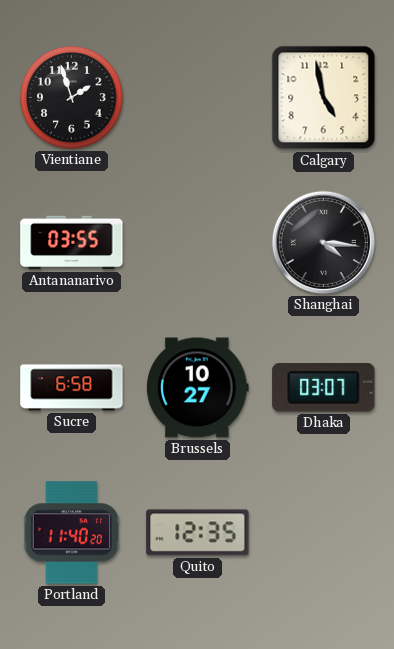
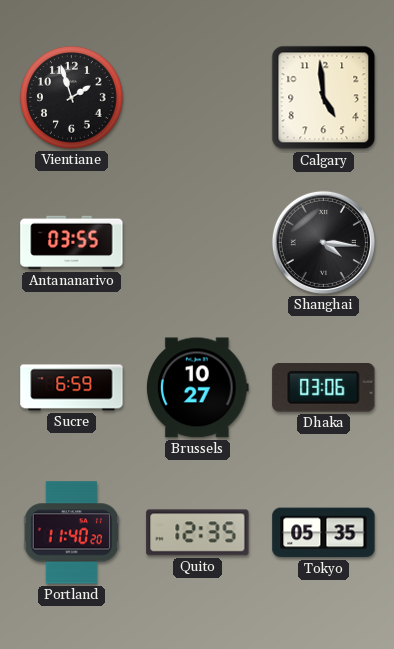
Calgary: 4:58 -> 4:59 (324, 98)
Sucre: 6:58 -> 6:59 (72, 388)
Dhaka: 03:07 -> 03:06 (324, 388)
Tokyo: none -> 05:35 (324, 533)
